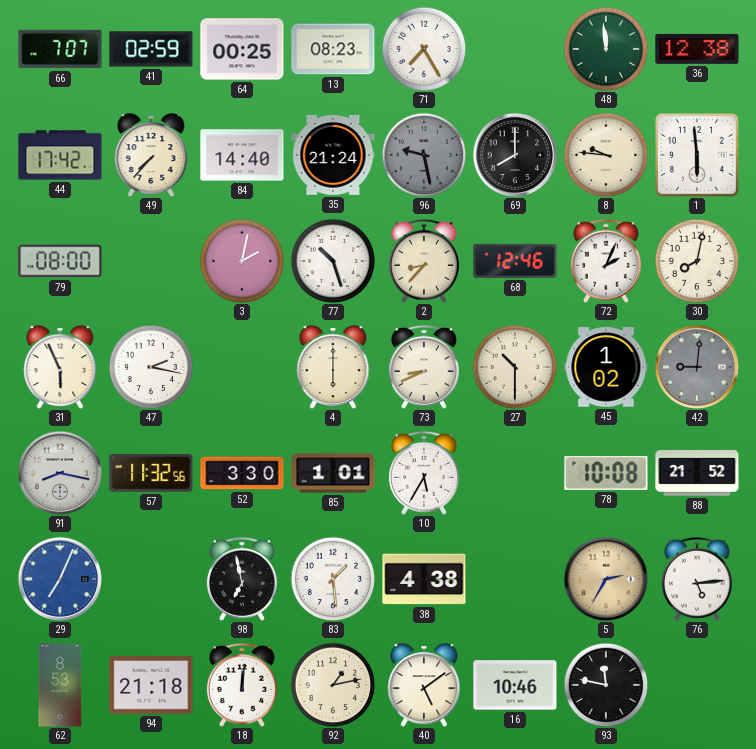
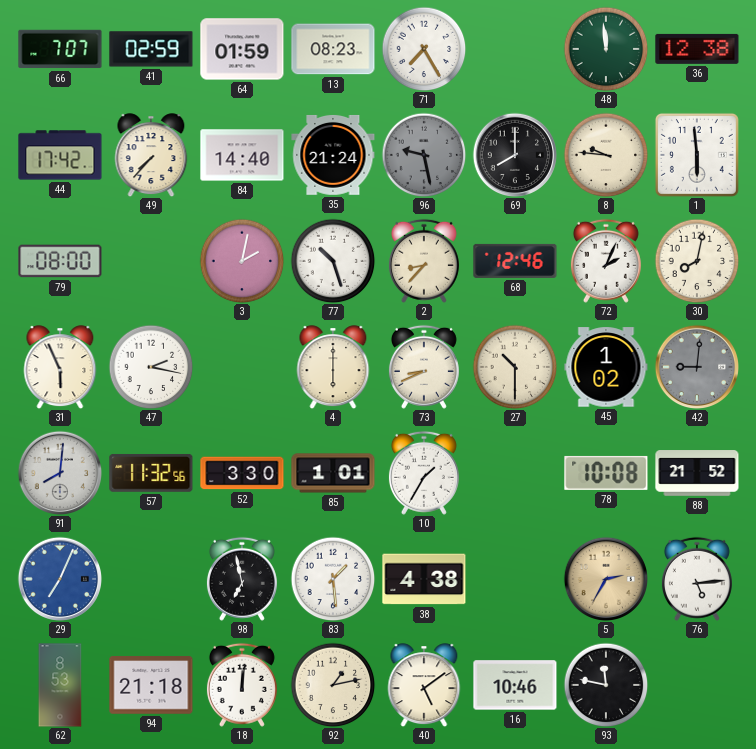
64: 00:25 -> 01:59 (242, 49)
91: 8:17 -> 8:01 (59, 472)
10: 5:35 -> 1:35 (424, 473)
